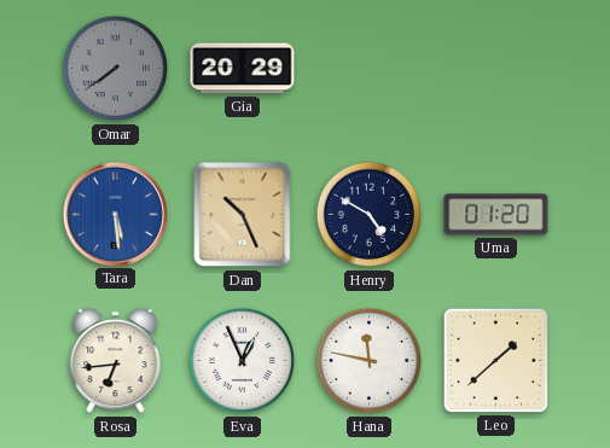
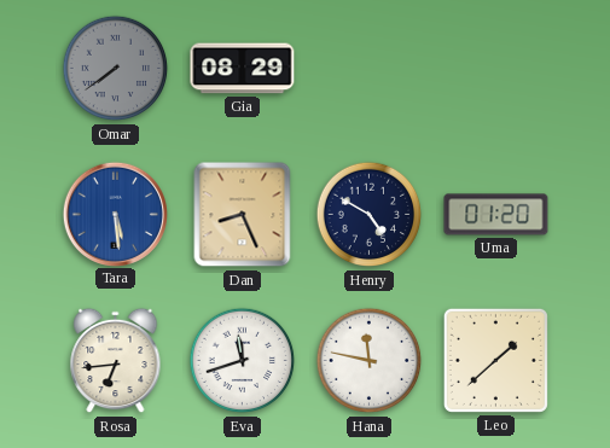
Gia: 20:29 -> 08:29 (243, 69)
Dan: 10:26 -> 8:26 (243, 215)
Eva: 12:56 -> 11:42 (243, 361)
